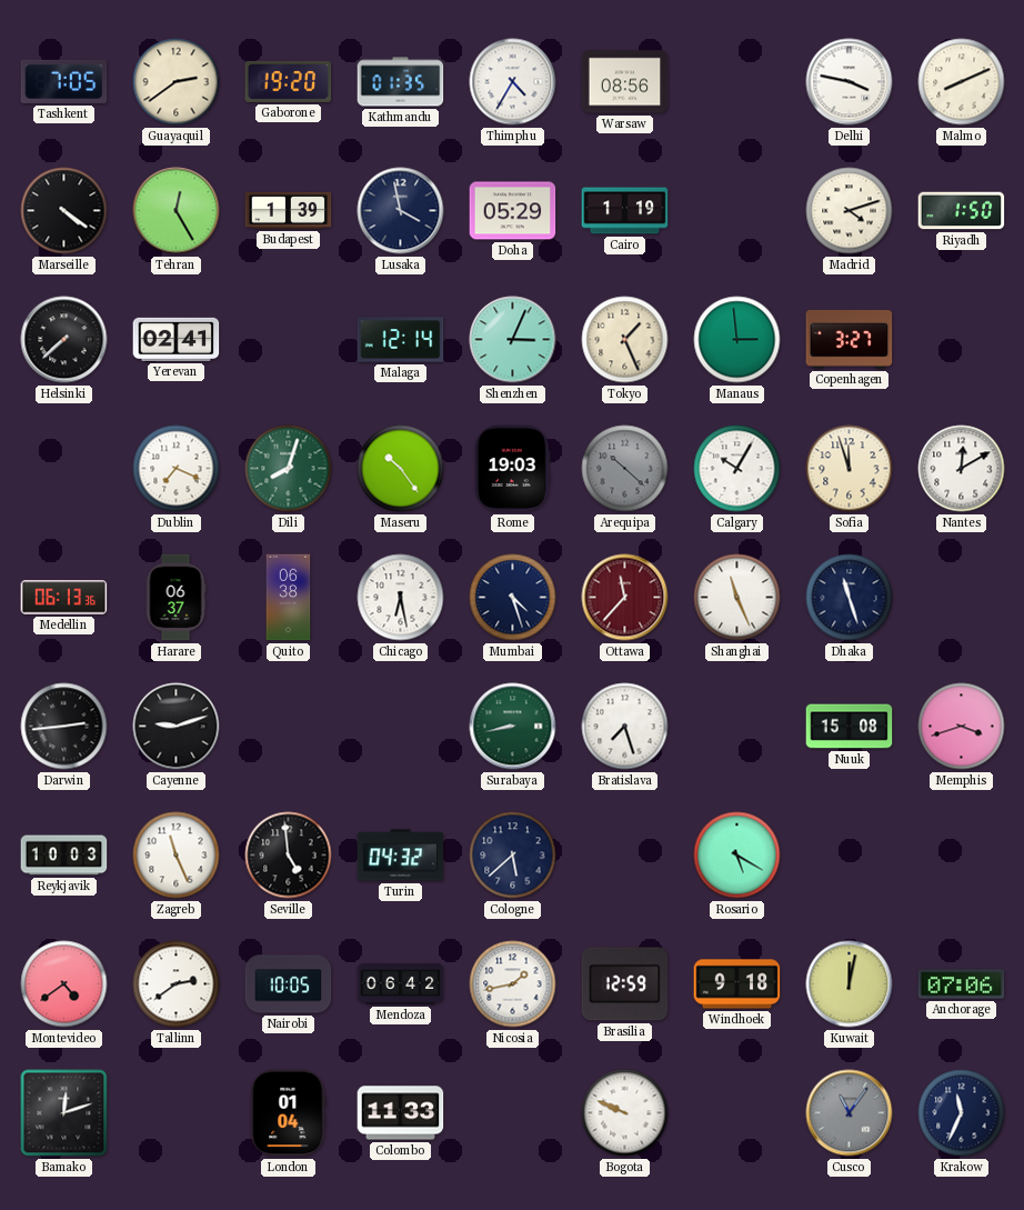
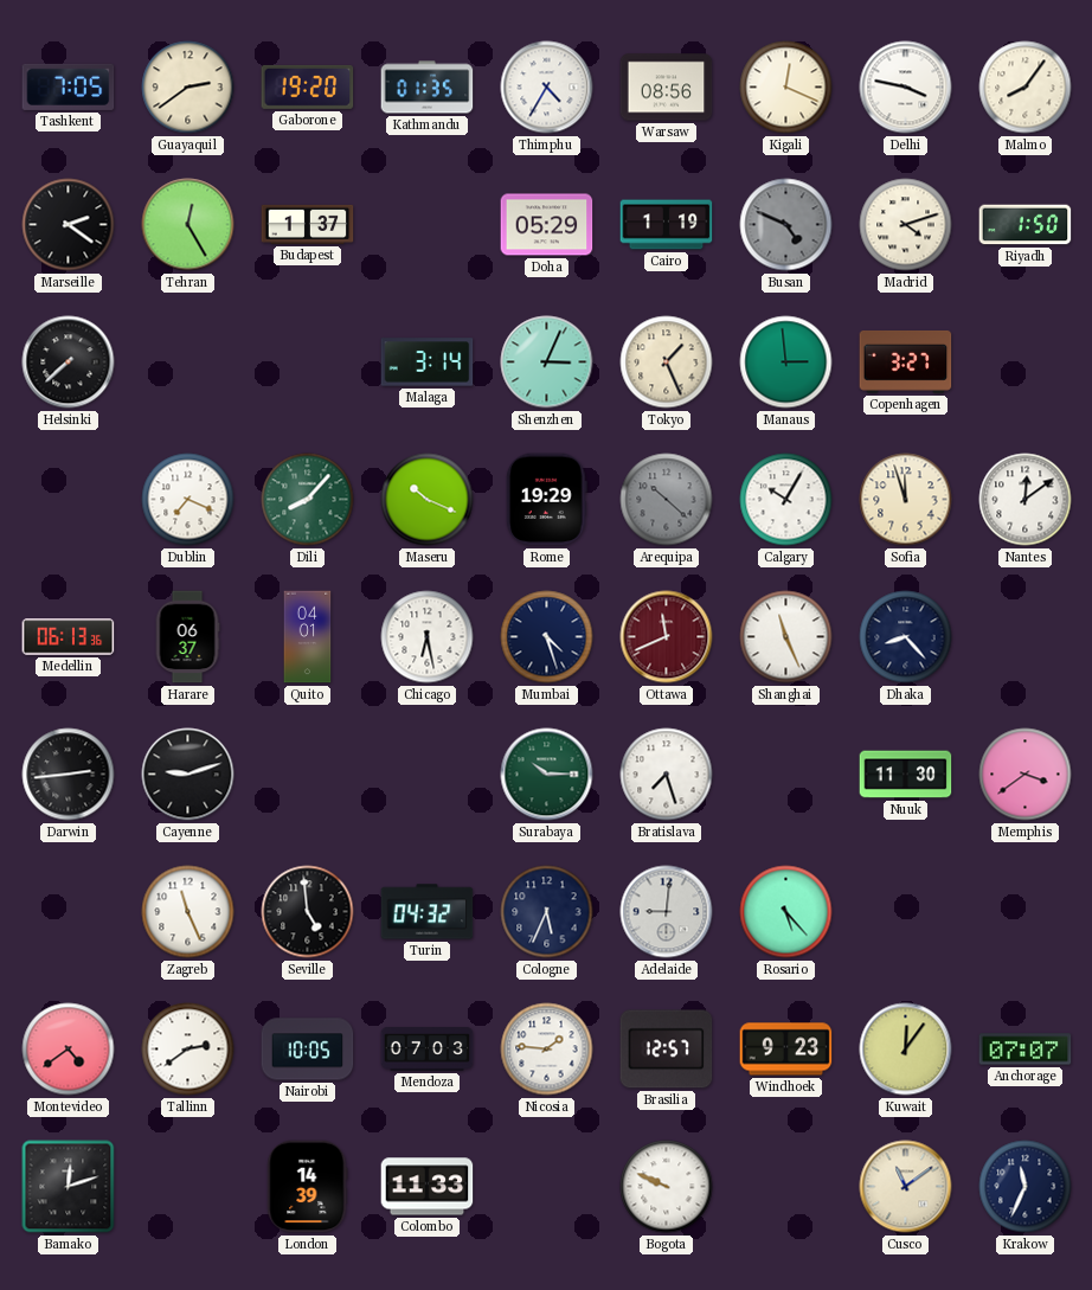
Kigali: none -> 12:19 (786, 88)
Malmo: 8:11 -> 8:06 (1026, 88)
Marseille: 4:21 -> 2:21 (69, 225)
Budapest: 1:39 -> 1:37 (308, 224)
Lusaka: 3:58 -> none (401, 211)
Busan: none -> 4:49 (786, 225)
Yerevan: 02:41 -> none (177, 339)
Malaga: 12:14 -> 3:14 (428, 362)
Dili: 8:03 -> 8:07 (308, 500)
Maseru: 10:24 -> 10:19 (428, 500)
Rome: 19:03 -> 19:29 (546, 500)
Nantes: 12:10 -> 12:09 (1026, 500)
Quito: 06:38 -> 04:01 (308, 637)
Ottawa: 11:37 -> 11:41 (667, 637)
Dhaka: 11:27 -> 8:23 (906, 637)
Surabaya: 8:43 -> 10:15 (547, 775)
Nuuk: 15:08 -> 11:30 (906, 775)
Memphis: 3:42 -> 3:39 (1026, 775)
Reykjavik: 10:03 -> none (64, 856)
Cologne: 5:38 -> 5:34 (547, 912)
Adelaide: none -> 9:01 (667, 912)
Rosario: 5:20 -> 5:23 (786, 912)
Mendoza: 06:42 -> 07:03 (428, 1050)
Nicosia: 1:43 -> 1:46 (547, 1050)
Brasilia: 12:59 -> 12:57 (667, 1050)
Windhoek: 9:18 -> 9:23 (786, 1050)
Kuwait: 12:02 -> 12:06 (906, 1050)
Anchorage: 07:06 -> 07:07 (1026, 1050)
London: 01:04 -> 14:39 (308, 1187)
Cusco: 11:06 -> 11:09 (906, 1187)
Cusco dial: grey -> cream (906, 1187)
